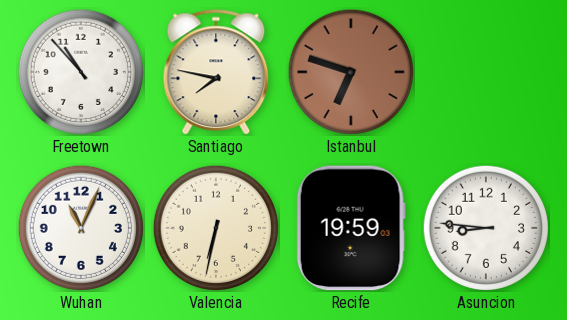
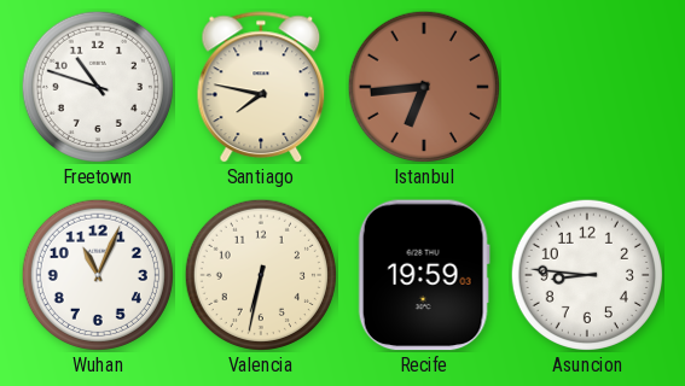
Freetown: 10:53 -> 10:48 (98, 87)
Istanbul: 6:48 -> 6:44 (424, 87)
